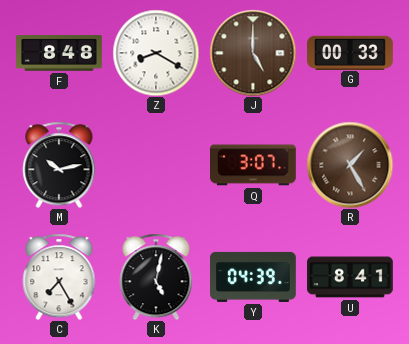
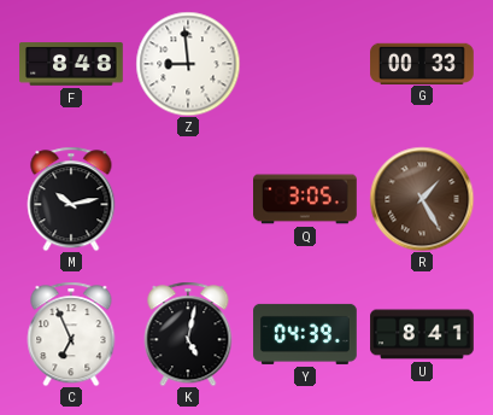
Z: 8:20 -> 8:59 (188, 64)
J: 5:00 -> none (253, 53)
Q: 3:07 -> 3:05 (305, 199)
C: 7:25 -> 6:56 (71, 334)
